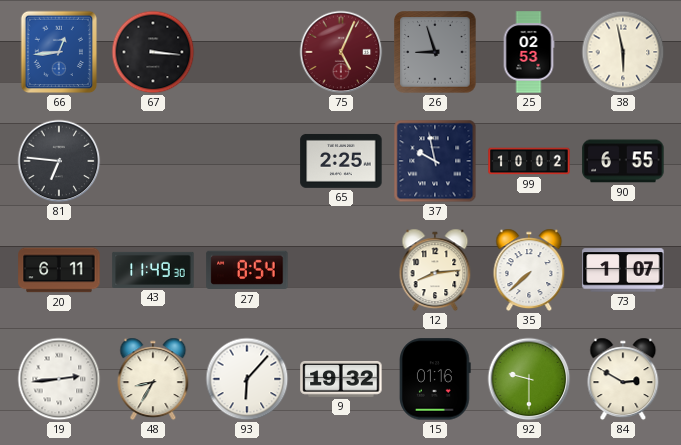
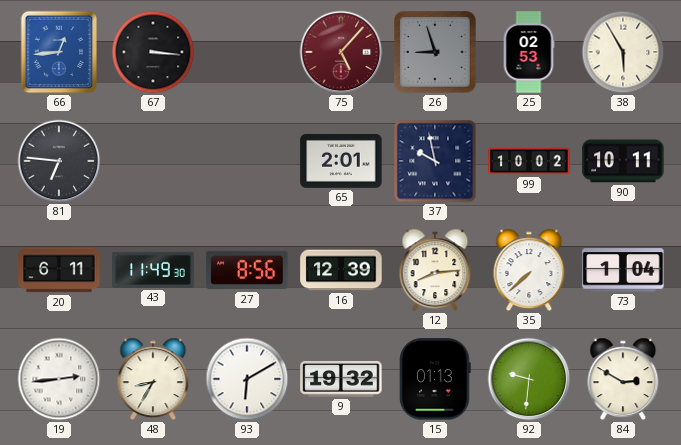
75: 5:04 -> 5:07 (341, 52)
38: 5:58 -> 5:55 (623, 52)
65: 2:25 -> 2:01 (341, 161)
90: 6:55 -> 10:11 (623, 161)
27: 8:54 -> 8:56 (247, 270)
16: none -> 12:39 (341, 270)
73: 1:07 -> 1:04 (623, 270)
93: 6:07 -> 6:10 (247, 379)
15: 01:16 -> 01:13 (435, 379)
92: 9:30 -> 9:31 (529, 379)
